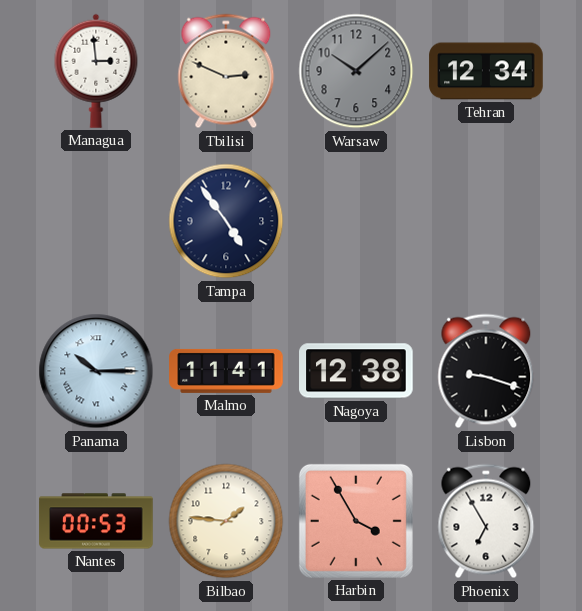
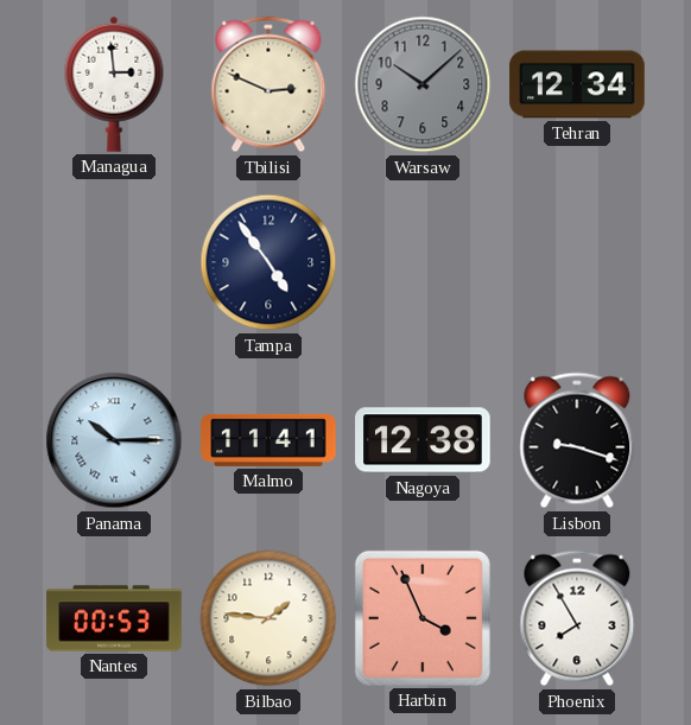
Harbin: 3:55 -> 3:56 (423, 618)
Phoenix: 6:55 -> 7:55 (577, 618)
